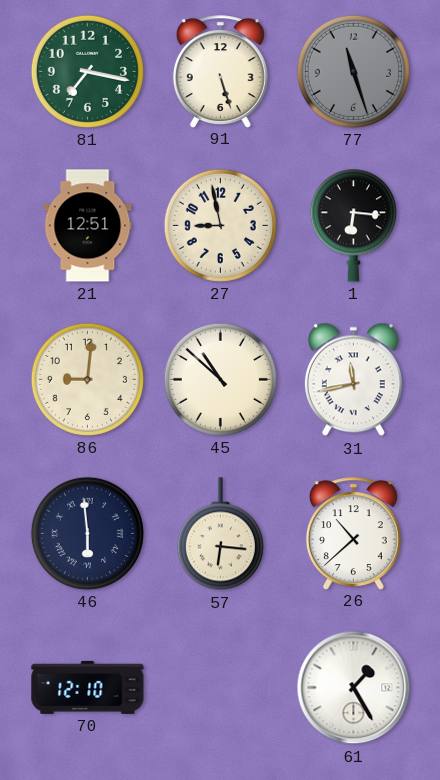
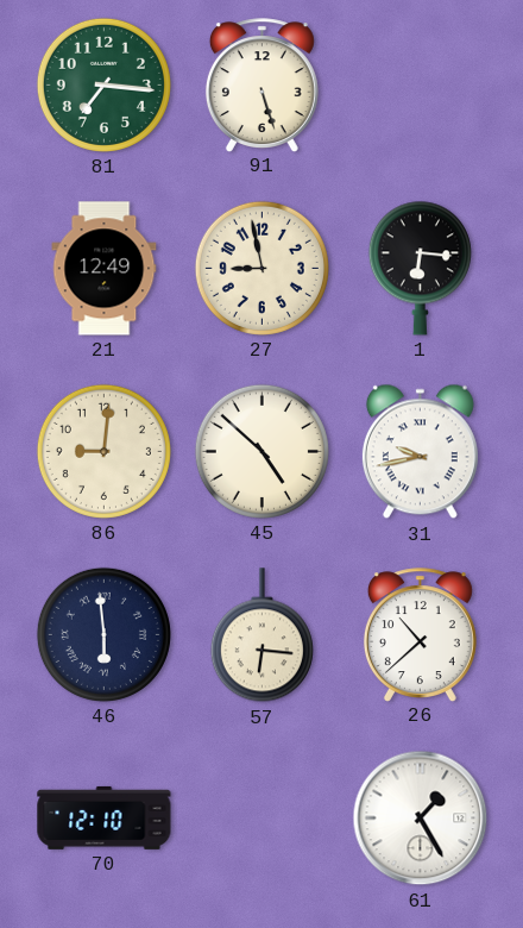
81: 7:17 -> 7:16 (103, 84)
77: 11:27 -> none (353, 71)
21: 12:51 -> 12:49 (105, 269)
45: 10:52 -> 4:52 (261, 451)
31: 11:43 -> 9:43 (420, 452)
